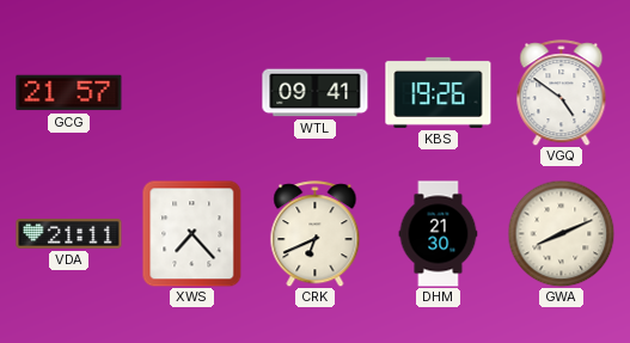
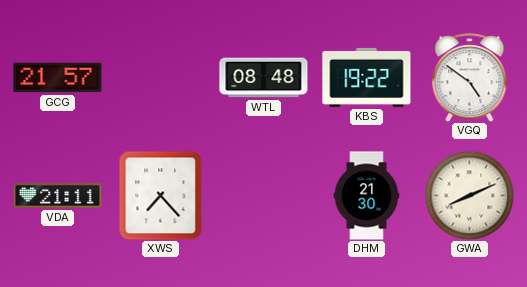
WTL: 09:41 -> 08:48 (264, 78)
KBS: 19:26 -> 19:22 (367, 77)
CRK: 6:41 -> none (316, 234)
